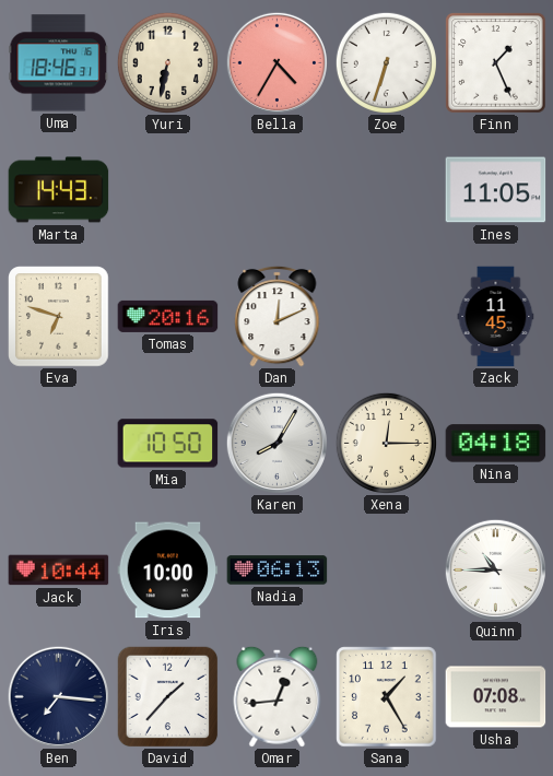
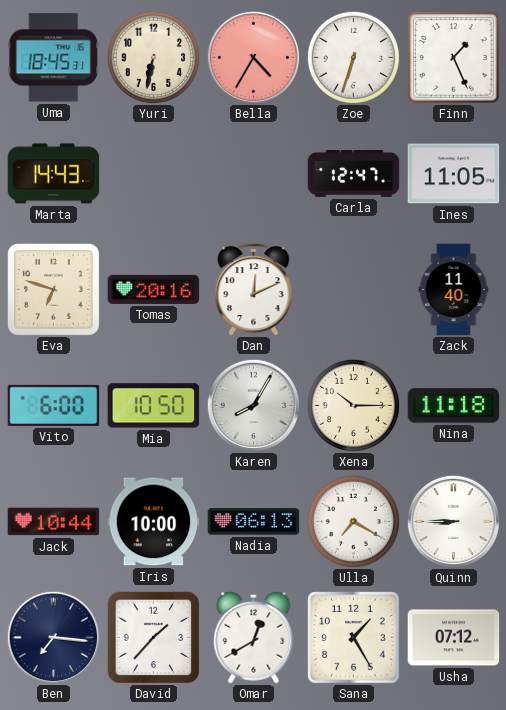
Uma: 18:46 -> 18:45 (54, 58)
Carla: none -> 12:47 (354, 174)
Zack: 11:45 -> 11:40 (454, 290)
Vito: none -> 6:00 (54, 405)
Xena: 12:15 -> 10:15 (353, 405)
Nina: 04:18 -> 11:18 (454, 406)
Ulla: none -> 7:20 (353, 521)
Quinn: 10:45 -> 8:45 (453, 521)
Omar: 12:44 -> 12:40 (254, 637)
Usha: 07:08 -> 07:12 (454, 638)
